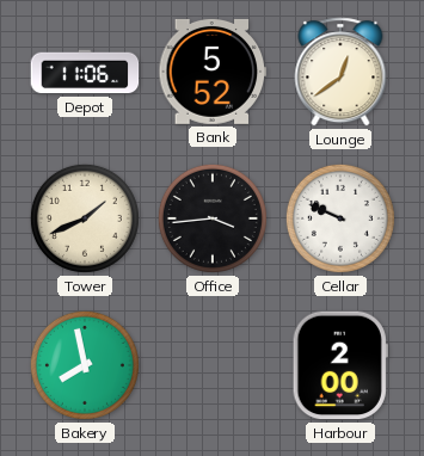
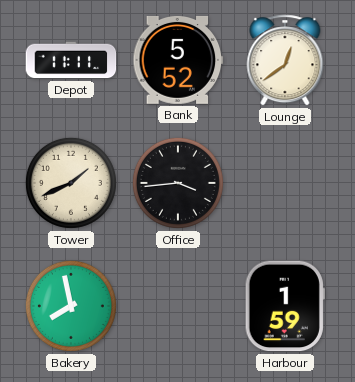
Depot: 11:06 -> 11:11 (71, 60)
Cellar: 9:49 -> none (340, 218)
Harbour: 2:00 -> 1:59 (285, 306)
